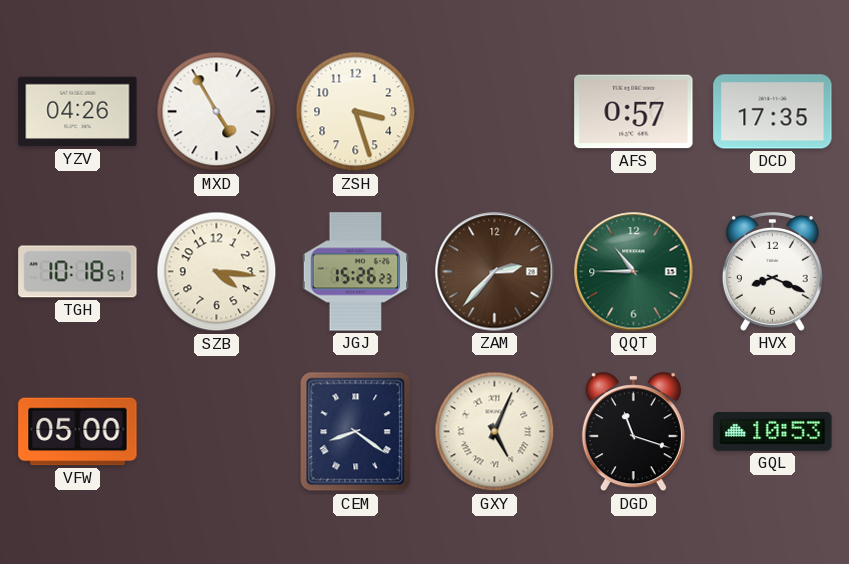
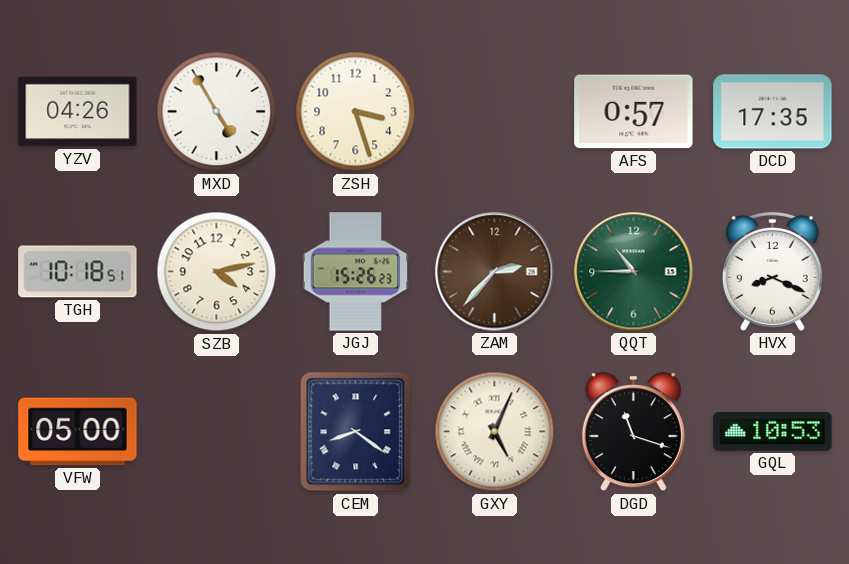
SZB: 4:16 -> 4:13 (217, 272)
